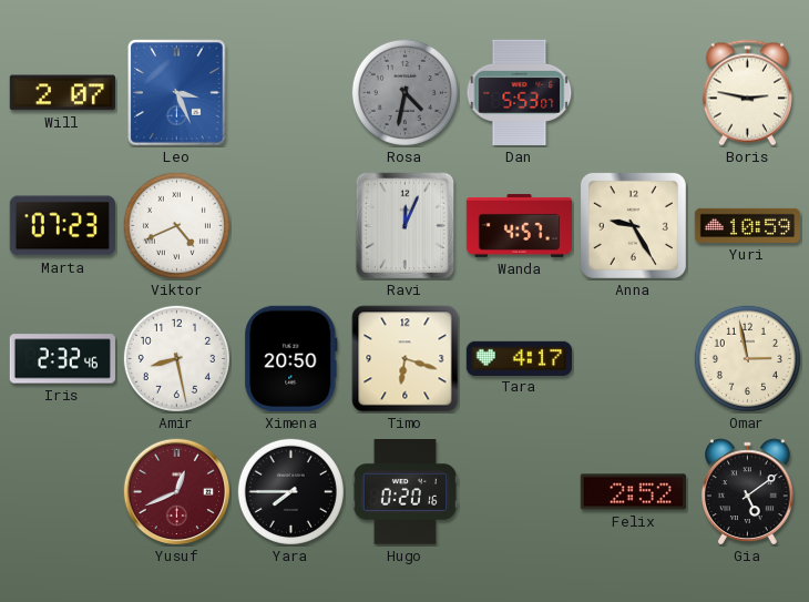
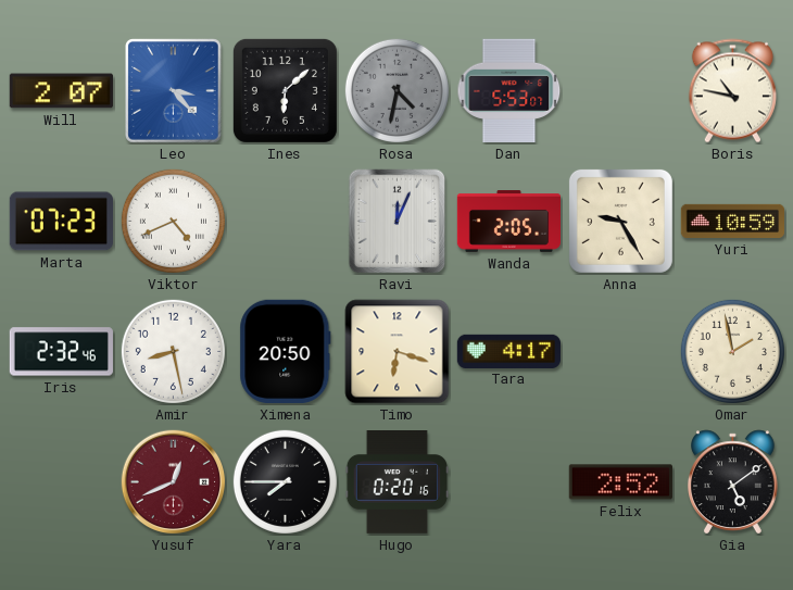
Leo: 3:26 -> 3:23 (174, 91)
Ines: none -> 6:08 (285, 90)
Boris: 2:47 -> 10:47 (732, 91)
Wanda: 4:57 -> 2:05 (509, 222)
Omar: 2:58 -> 1:58 (732, 351)
